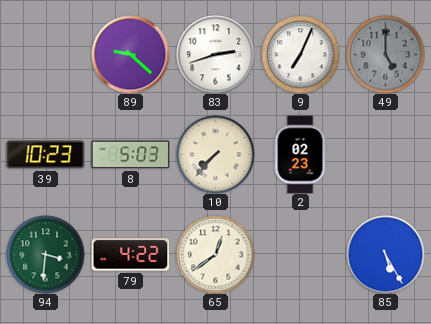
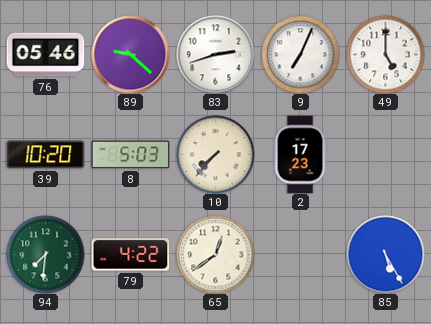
76: none -> 05:46 (45, 55)
49 dial: grey -> white (385, 54)
39: 10:23 -> 10:20 (45, 155)
2: 02:23 -> 17:23 (300, 154)
94: 3:31 -> 7:31 (45, 254)
